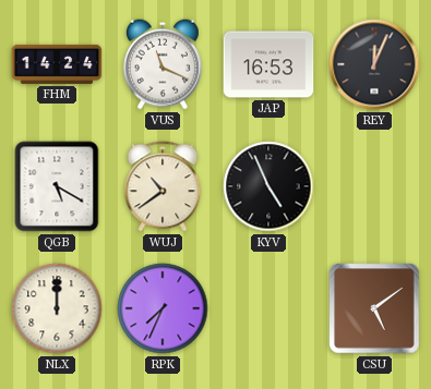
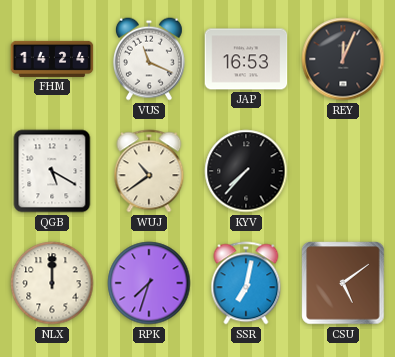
KYV: 4:56 -> 7:37 (246, 171)
RPK: 7:34 -> 7:33 (149, 283)
SSR: none -> 7:02 (246, 283)
